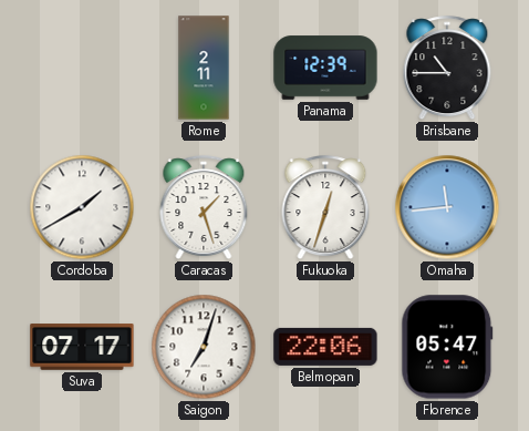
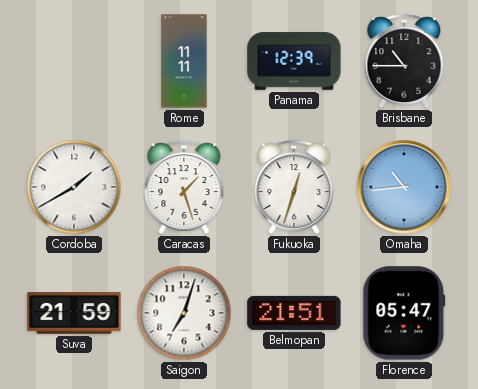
Rome: 2:11 -> 11:11 (184, 61)
Omaha: 11:44 -> 10:44 (404, 187)
Suva: 07:17 -> 21:59 (74, 313)
Belmopan: 22:06 -> 21:51 (294, 313)
